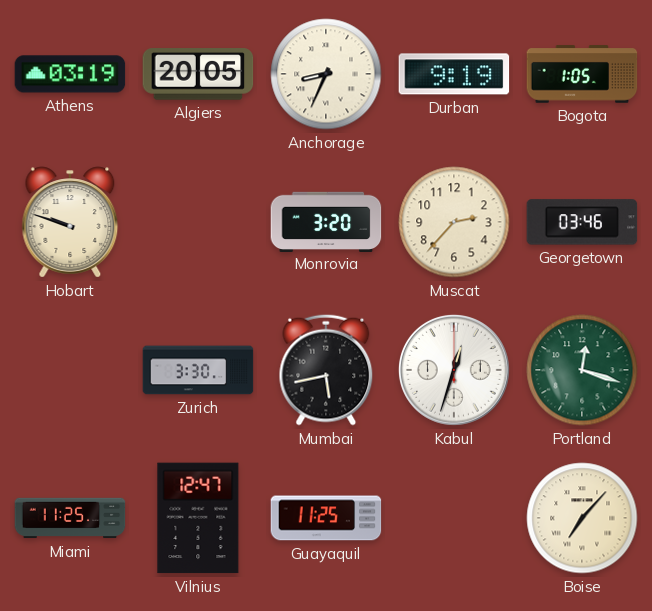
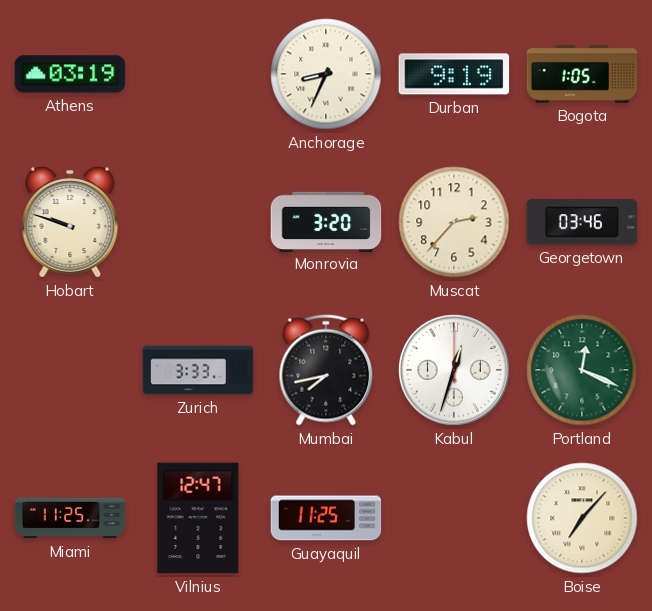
Algiers: 20:05 -> none (198, 74)
Zurich: 3:30 -> 3:33 (198, 370)
Mumbai: 5:43 -> 7:43 (326, 370)
Portland: 12:18 -> 12:19 (582, 370)
